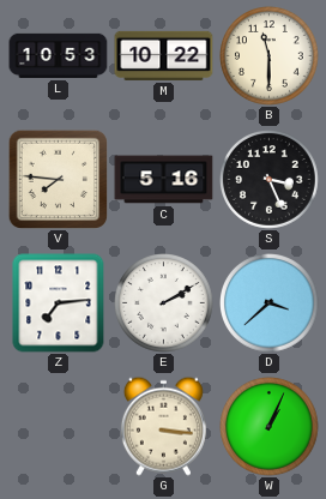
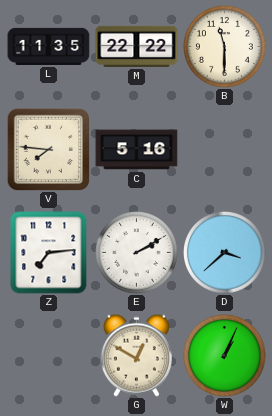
L: 10:53 -> 11:35 (49, 46)
M: 10:22 -> 22:22 (137, 46)
S: 3:26 -> none (270, 180)
G: 3:16 -> 12:50 (136, 355)
